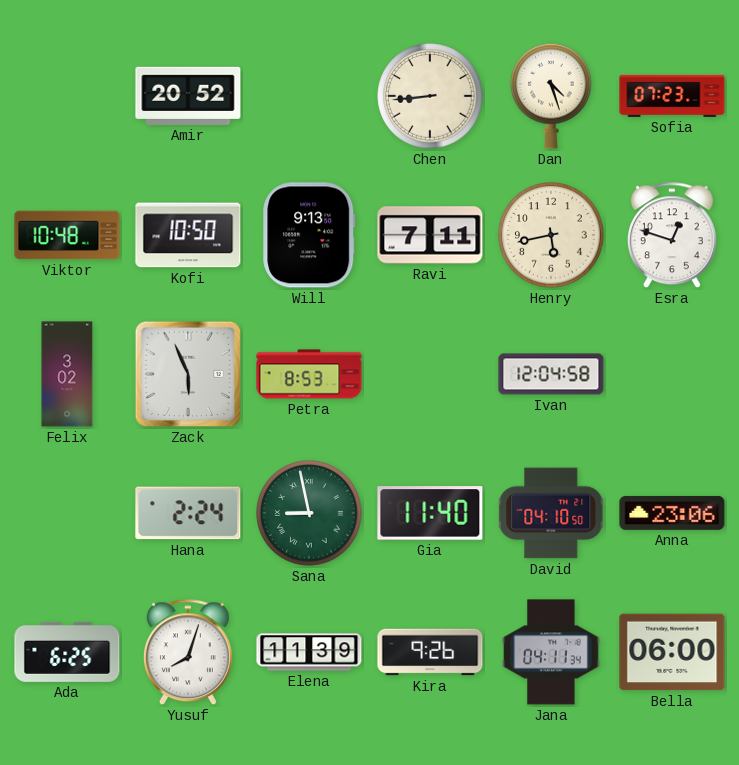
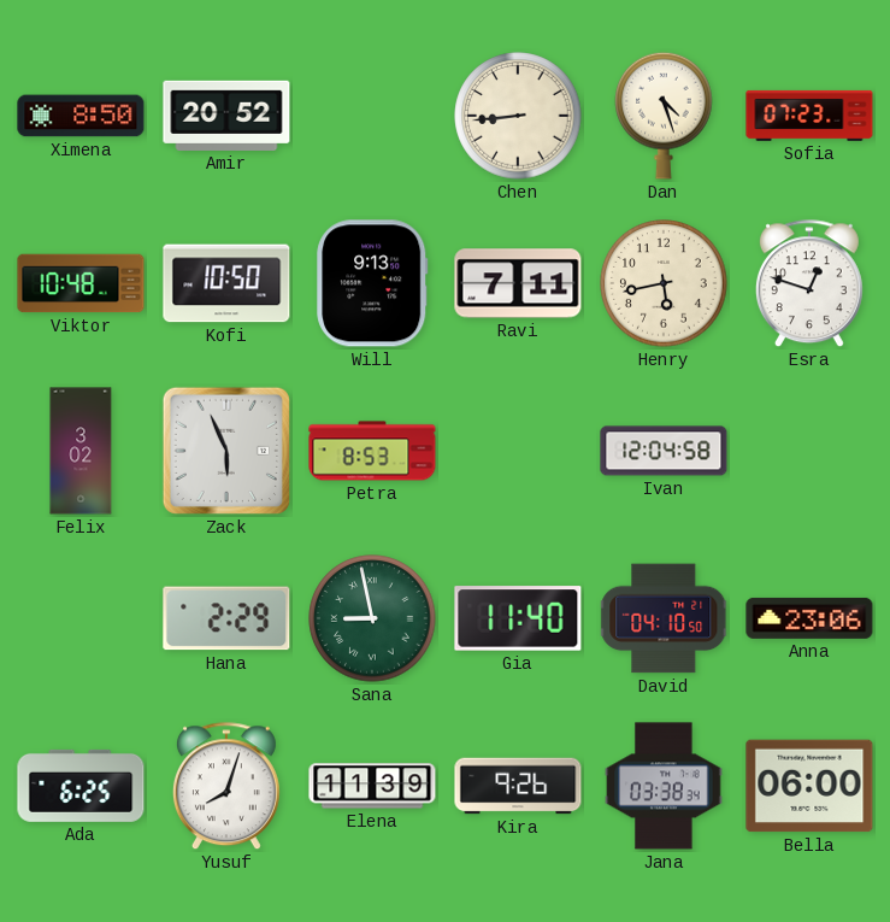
Ximena: none -> 8:50 (81, 116)
Hana: 2:24 -> 2:29 (226, 618)
Jana: 04:11 -> 03:38 (664, 786)
